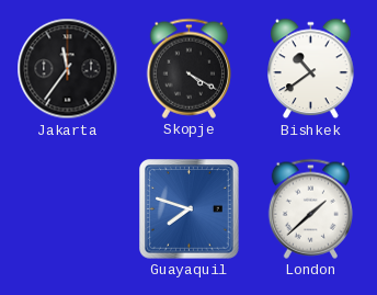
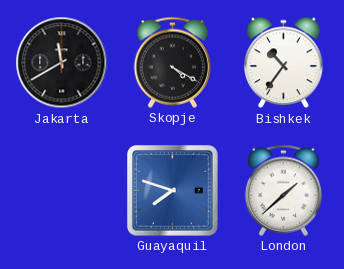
Jakarta: 11:36 -> 11:40 (62, 63)
Bishkek: 10:39 -> 10:36 (284, 63)
